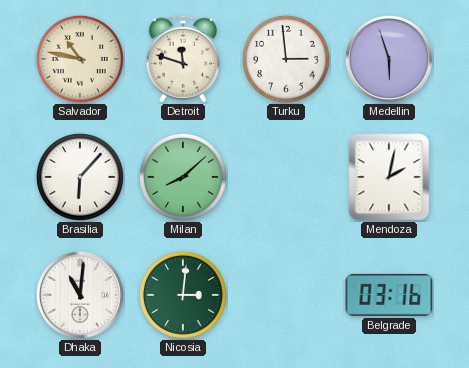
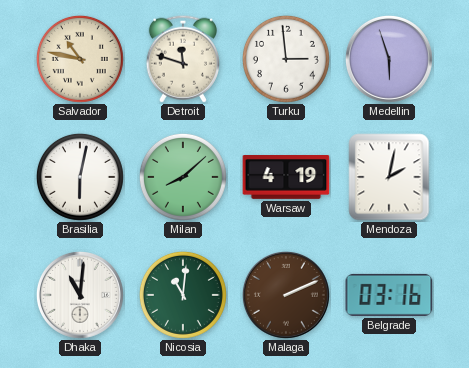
Brasilia: 6:07 -> 6:02 (80, 177)
Warsaw: none -> 4:19 (286, 178)
Nicosia: 3:01 -> 11:01 (183, 295)
Malaga: none -> 2:11 (286, 295)
